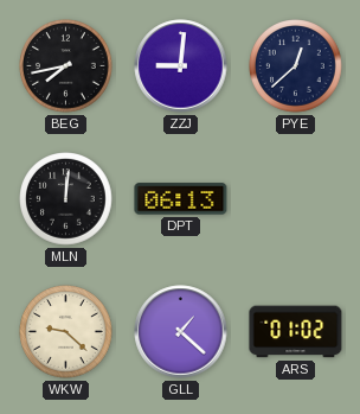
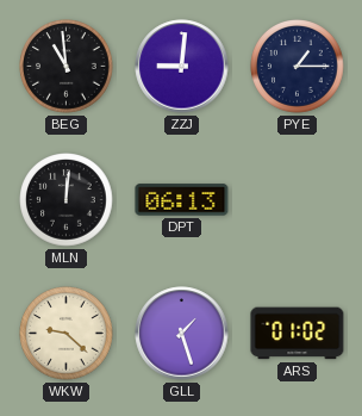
BEG: 7:43 -> 10:59 (67, 67)
PYE: 12:38 -> 1:15 (298, 67)
GLL: 1:22 -> 1:27 (182, 334)
